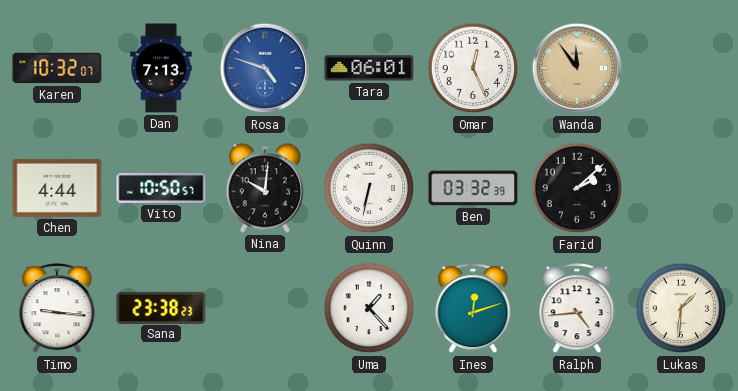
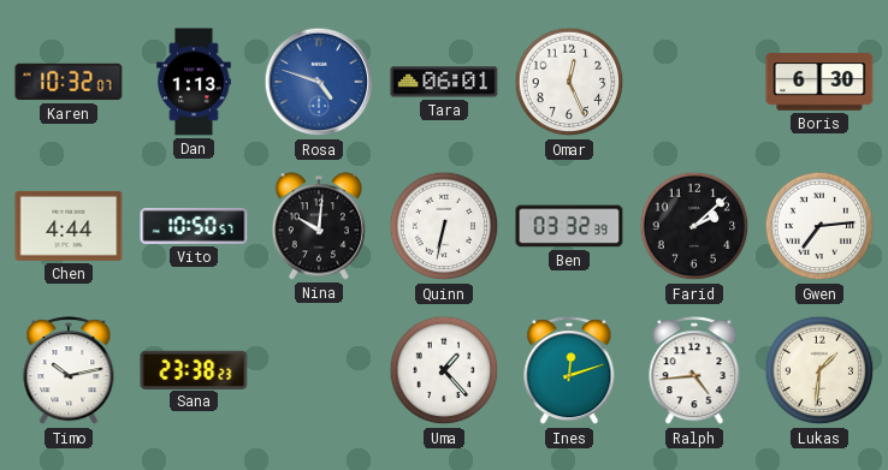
Dan: 7:13 -> 1:13 (194, 82)
Wanda: 11:54 -> none (577, 68)
Boris: none -> 6:30 (819, 82)
Gwen: none -> 7:14 (819, 226)
Timo: 9:16 -> 10:13 (69, 371)
